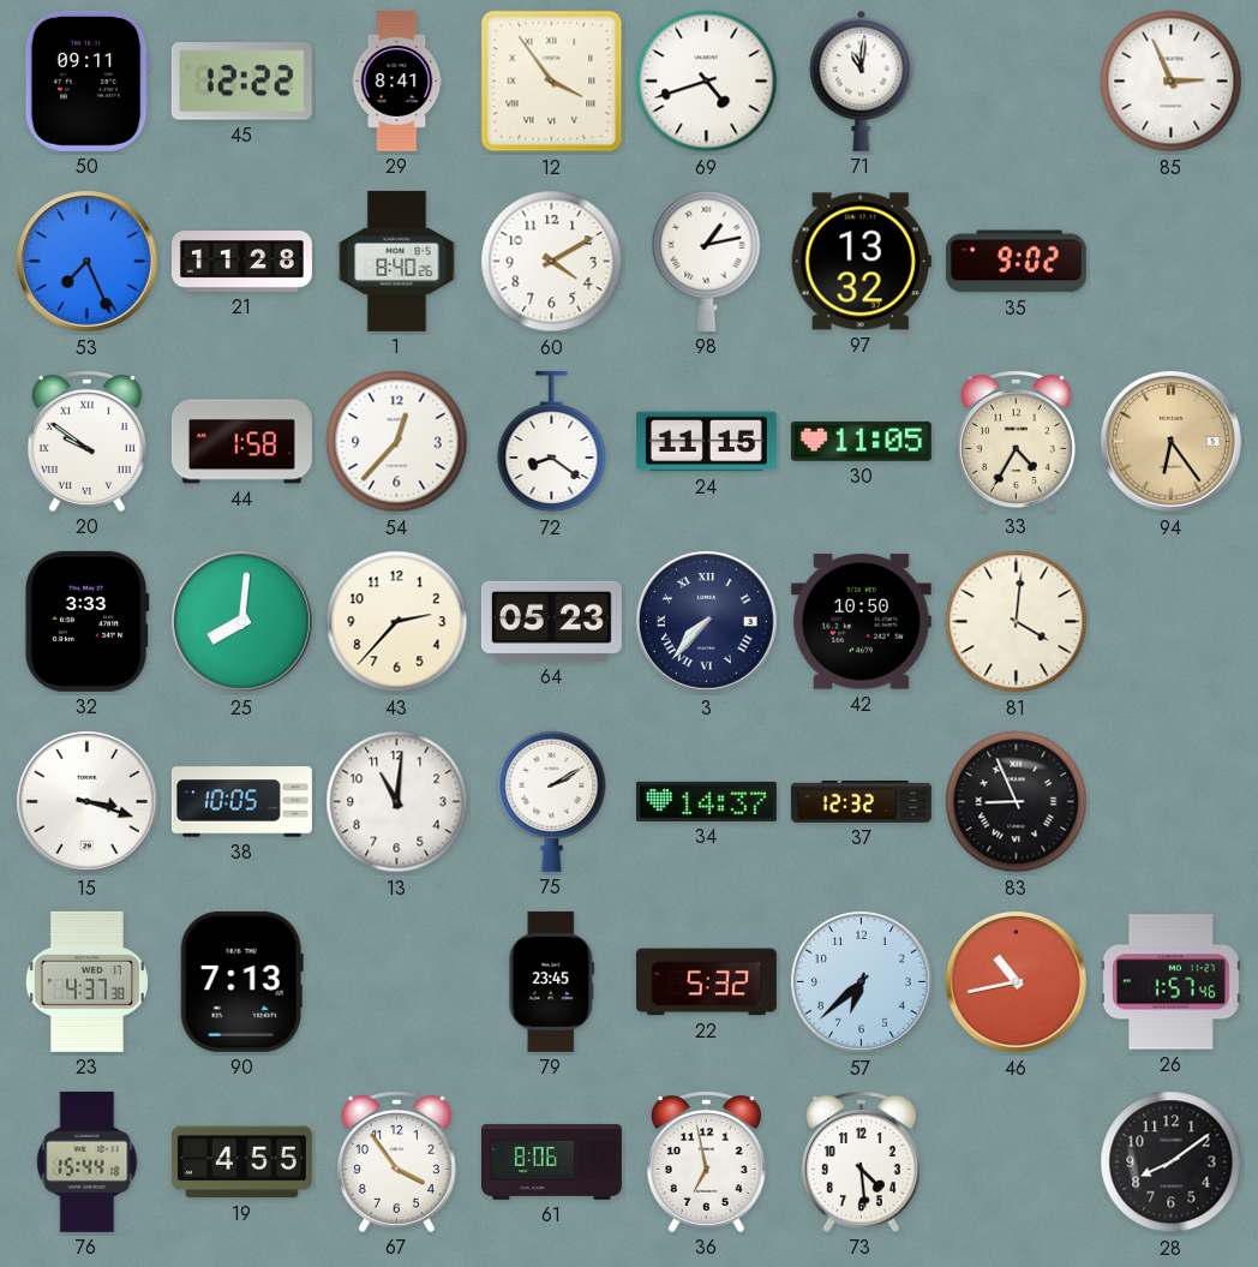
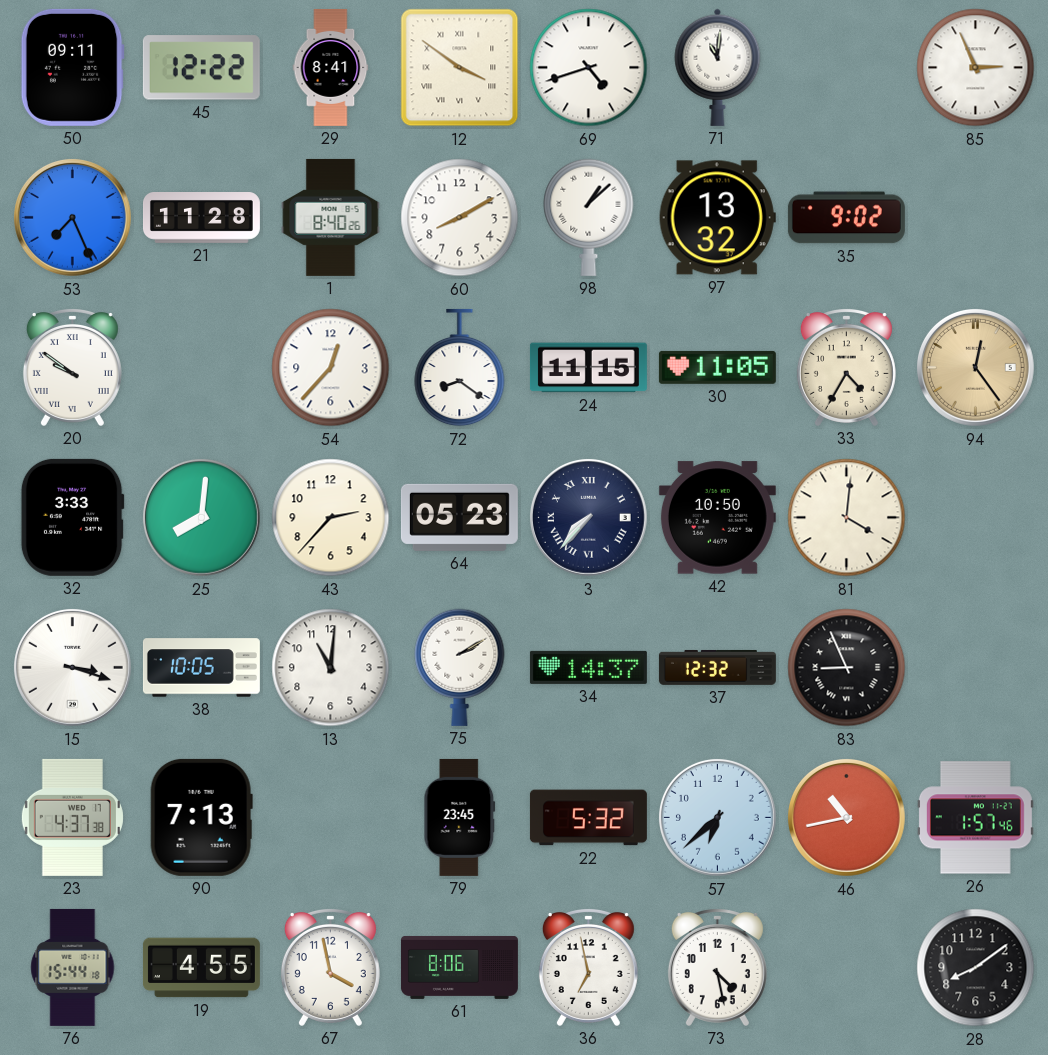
12: 3:54 -> 3:51 (460, 68)
60: 4:10 -> 8:10 (460, 218)
98: 1:13 -> 1:08 (589, 217)
44: 1:58 -> none (241, 442)
94: 6:24 -> 12:24 (975, 367)
67: 3:54 -> 3:58 (330, 968)
73: 4:29 -> 4:28 (717, 968)
